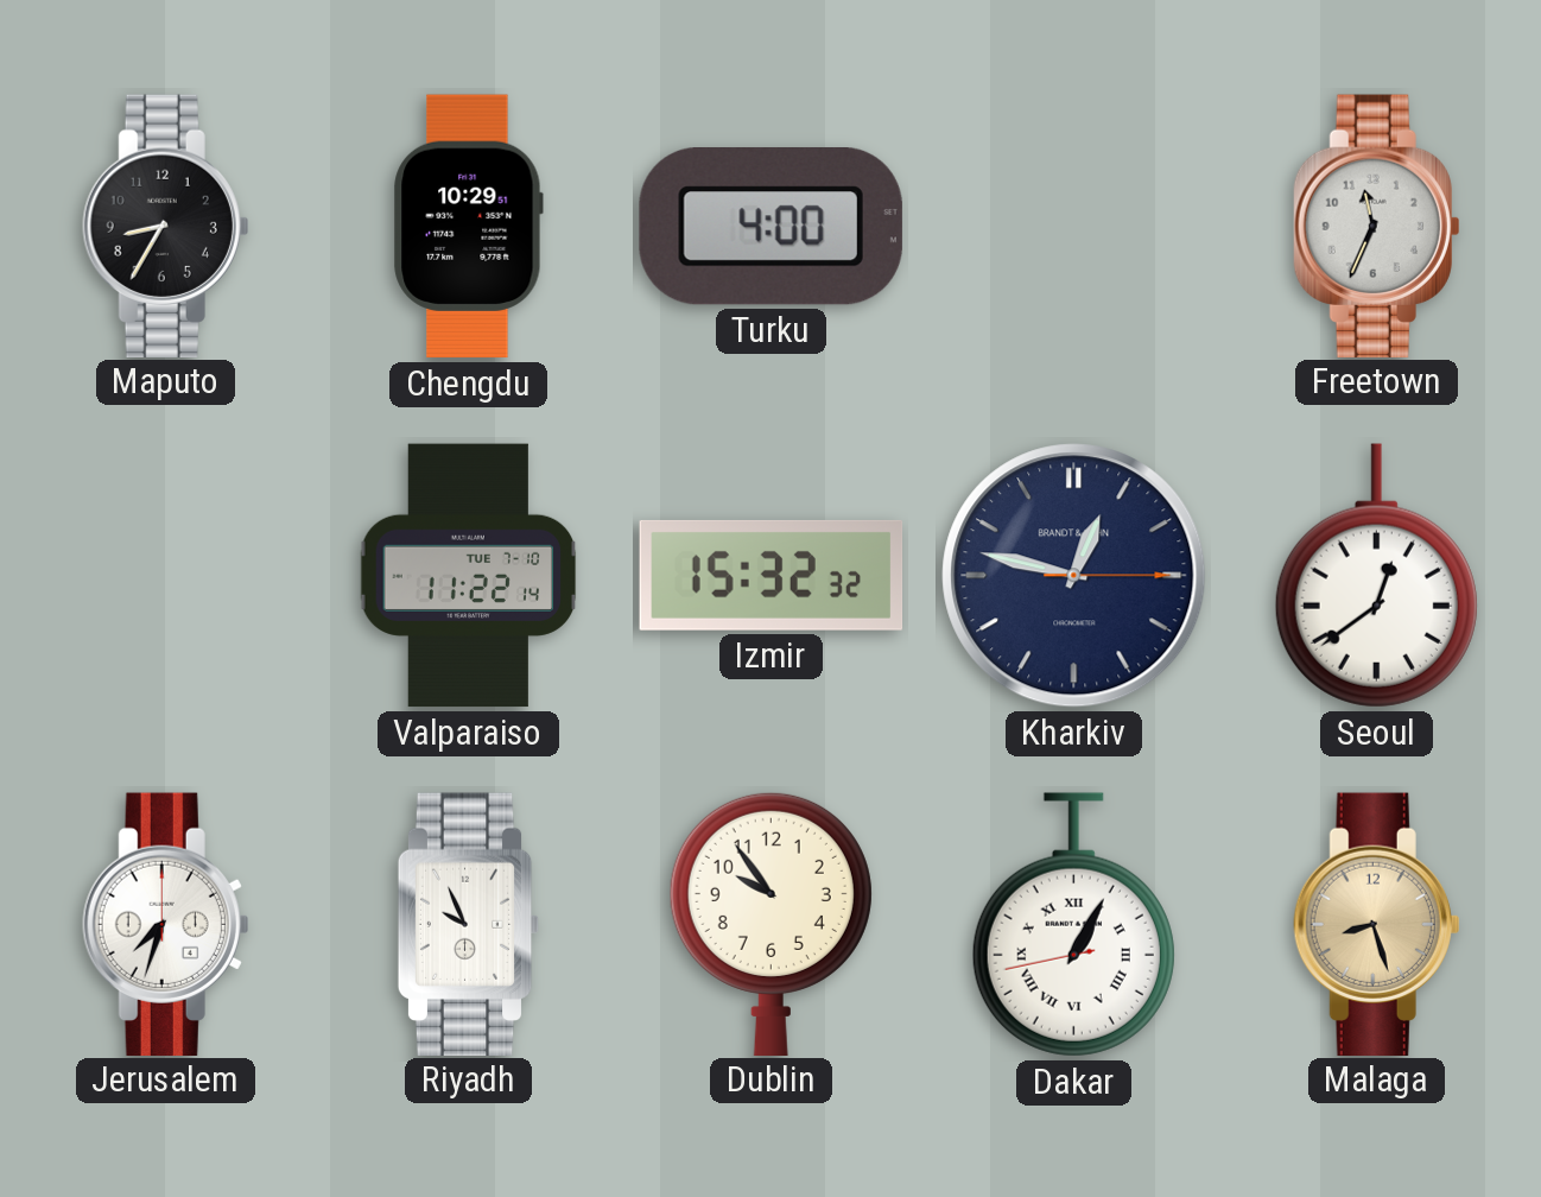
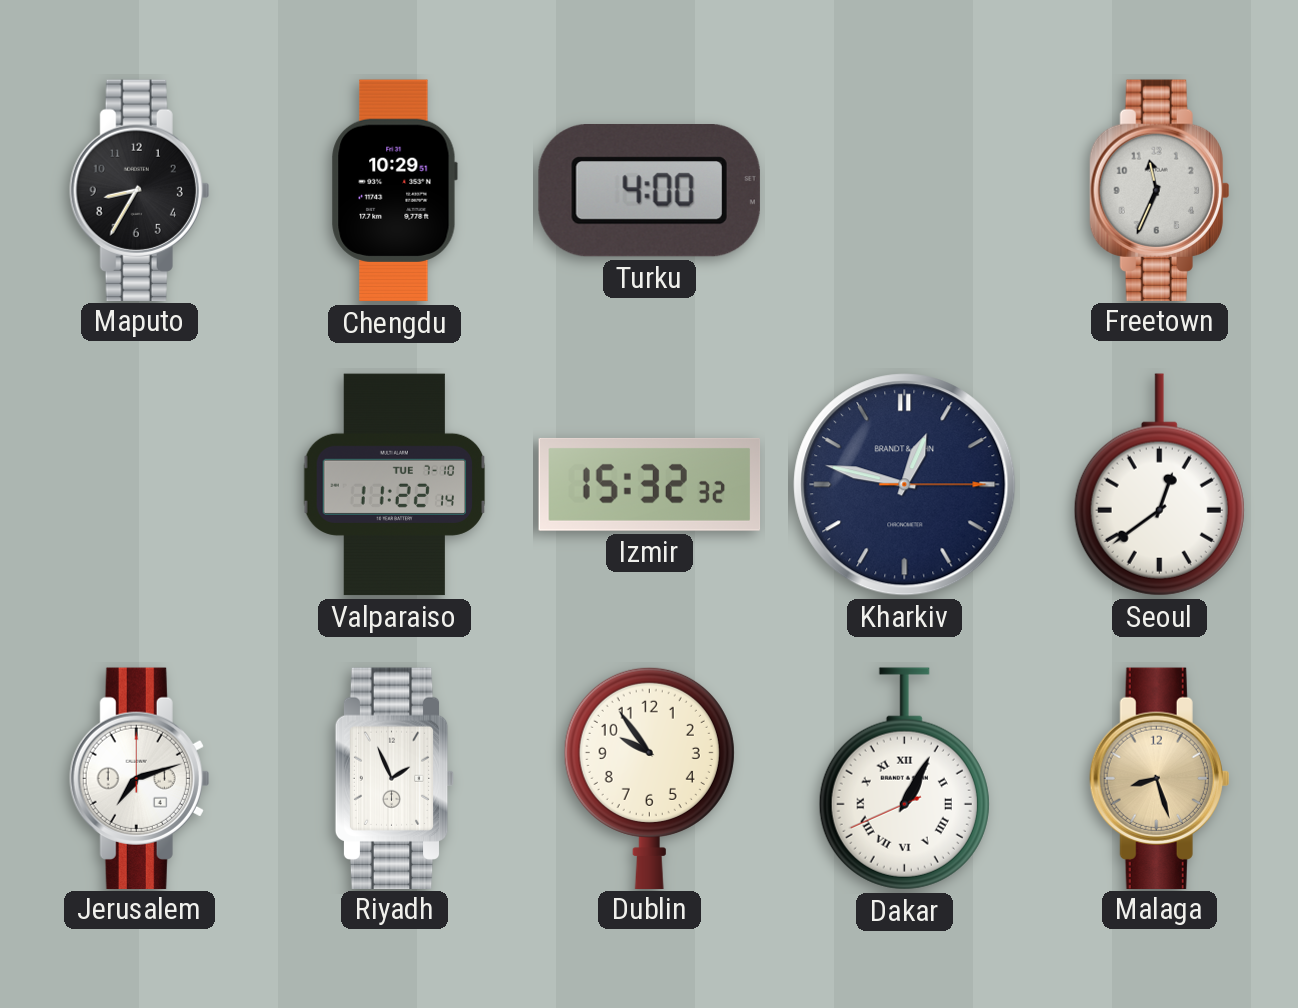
Jerusalem: 7:33 -> 7:12 (140, 778)
Riyadh: 9:56 -> 1:56 (395, 778)
Dakar: 1:04:43 -> 1:04:41 (904, 779)
